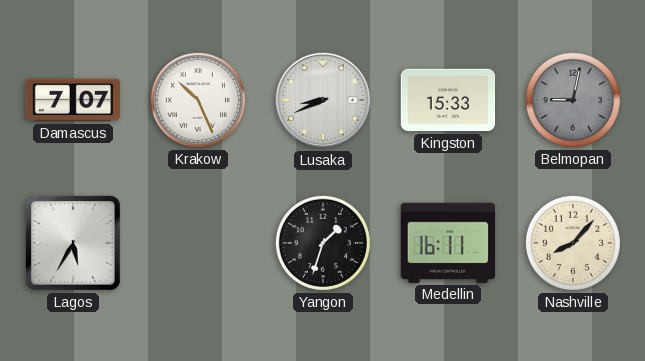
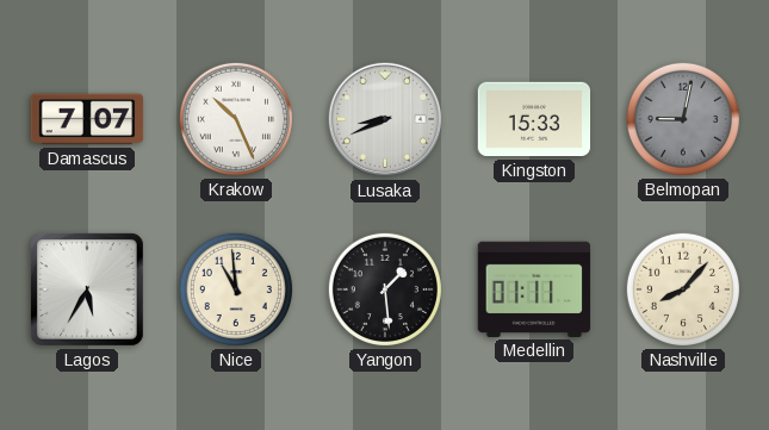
Nice: none -> 10:59 (236, 289)
Yangon: 1:33 -> 1:29 (385, 289)
Medellin: 16:11 -> 01:11 (534, 289)
